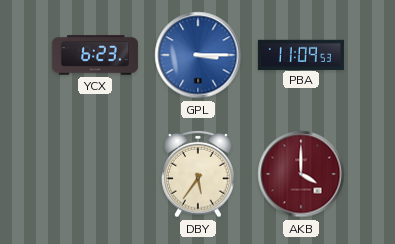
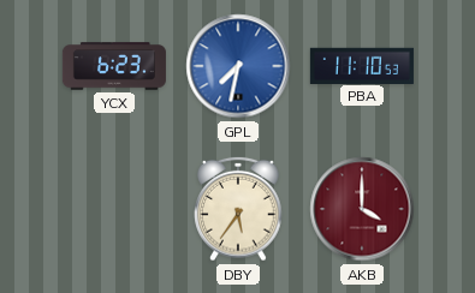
GPL: 3:15 -> 7:32 (238, 66)
PBA: 11:09 -> 11:10 (362, 65)
